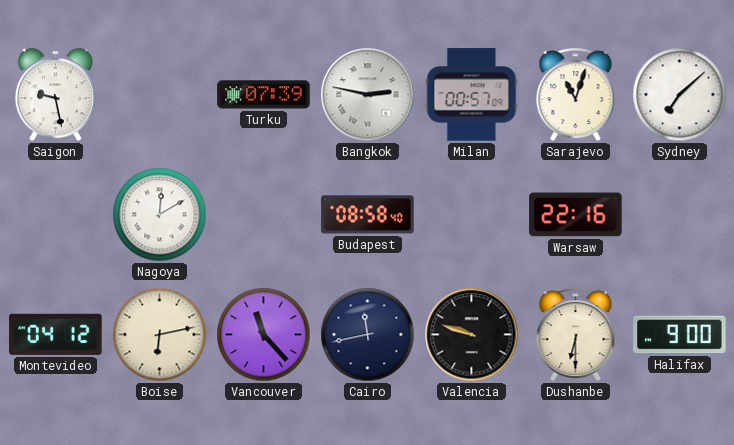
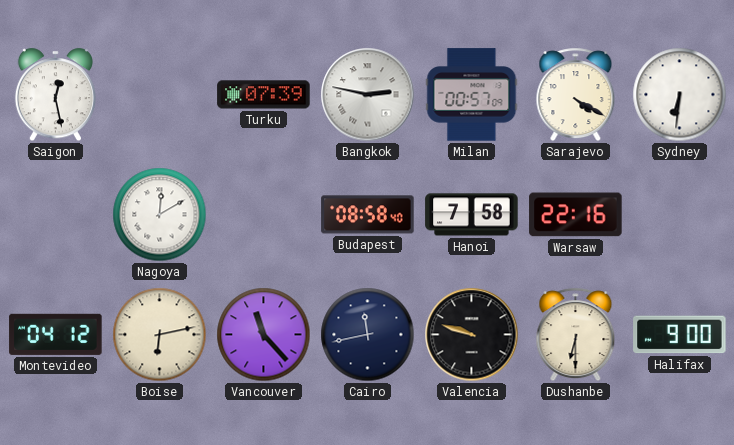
Saigon: 9:28 -> 12:28 (55, 95)
Sarajevo: 11:03 -> 4:20 (576, 95)
Sydney: 7:08 -> 6:31 (680, 95)
Hanoi: none -> 7:58 (472, 215)
